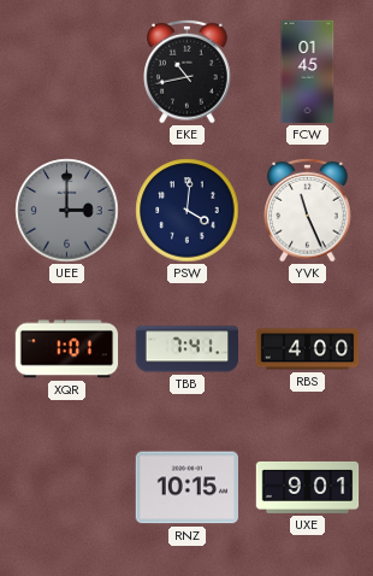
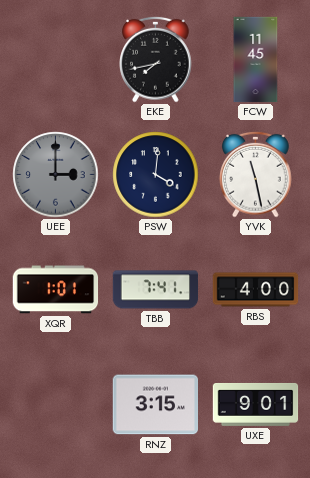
EKE: 10:43 -> 7:43 (156, 59)
FCW: 01:45 -> 11:45 (256, 60)
YVK: 11:26 -> 11:28 (256, 174)
RNZ: 10:15 -> 3:15 (156, 405)
